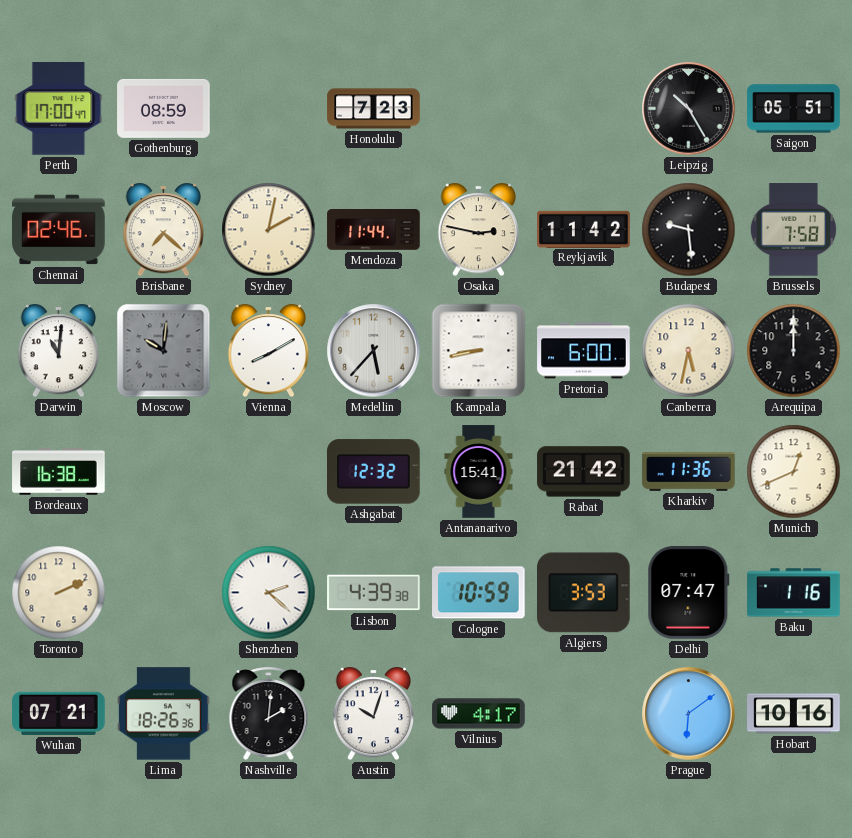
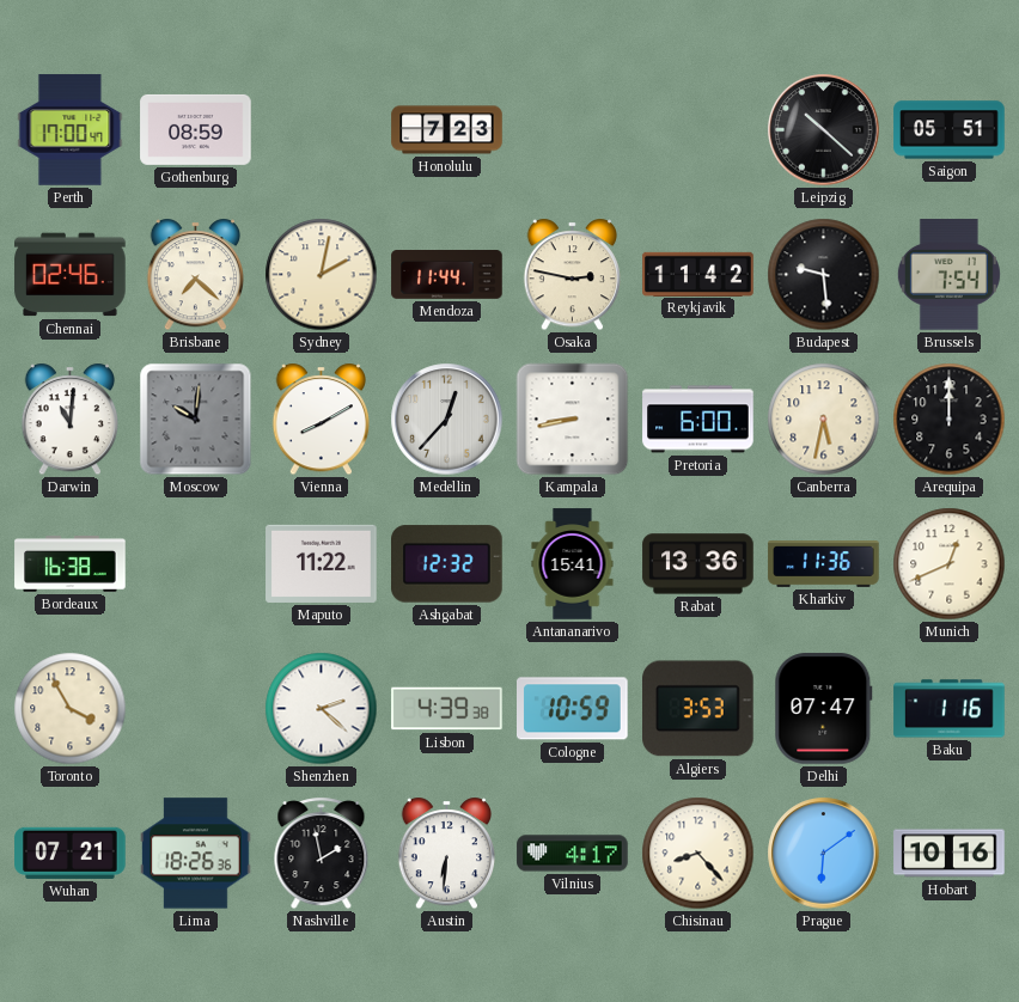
Leipzig: 10:25 -> 10:22 (824, 130)
Brussels: 7:58 -> 7:54 (948, 275)
Medellin: 5:37 -> 12:37 (447, 420)
Maputo: none -> 11:22 (322, 563)
Rabat: 21:42 -> 13:36 (698, 564)
Toronto: 2:11 -> 3:55 (71, 709)
Nashville: 2:01 -> 1:58 (322, 854)
Austin: 10:03 -> 6:31 (446, 854)
Chisinau: none -> 8:23 (698, 854)
